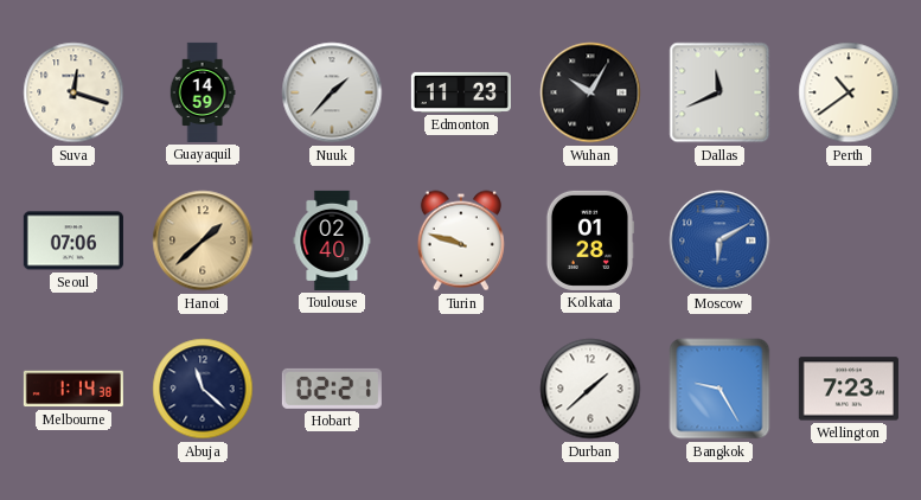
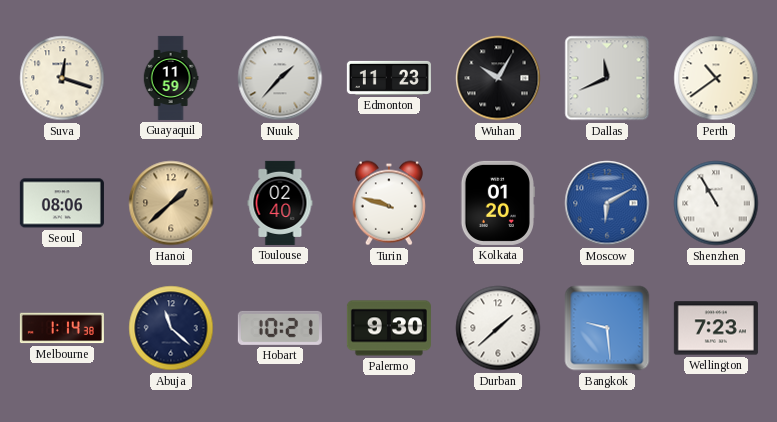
Guayaquil: 14:59 -> 11:59 (171, 78)
Seoul: 07:06 -> 08:06 (62, 203)
Kolkata: 01:28 -> 01:20 (497, 203)
Shenzhen: none -> 10:55 (716, 203)
Hobart: 02:21 -> 10:21 (280, 328)
Palermo: none -> 9:30 (389, 328)
Bangkok: 9:25 -> 9:29 (607, 328)
